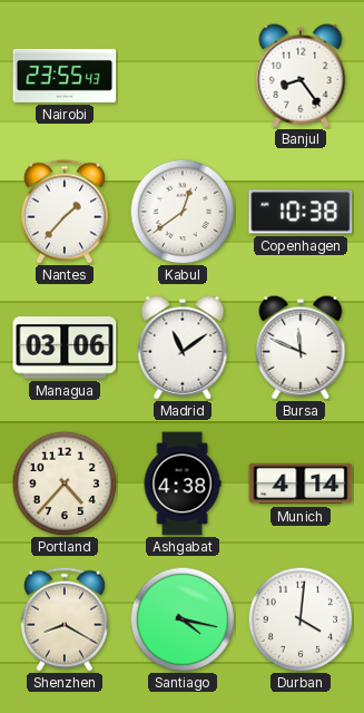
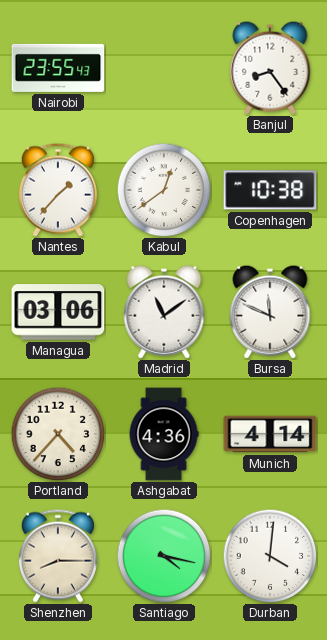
Ashgabat: 4:38 -> 4:36 (164, 434)
Shenzhen: 8:20 -> 8:15 (58, 556)
